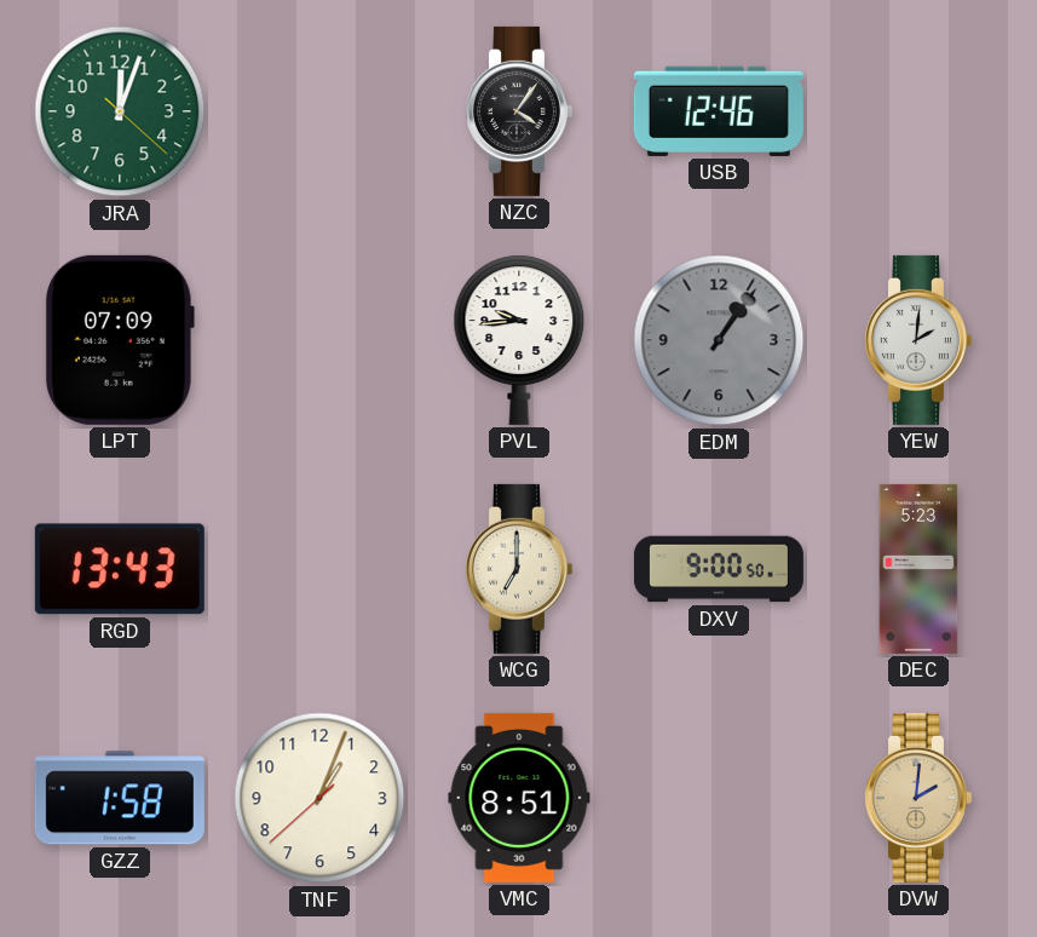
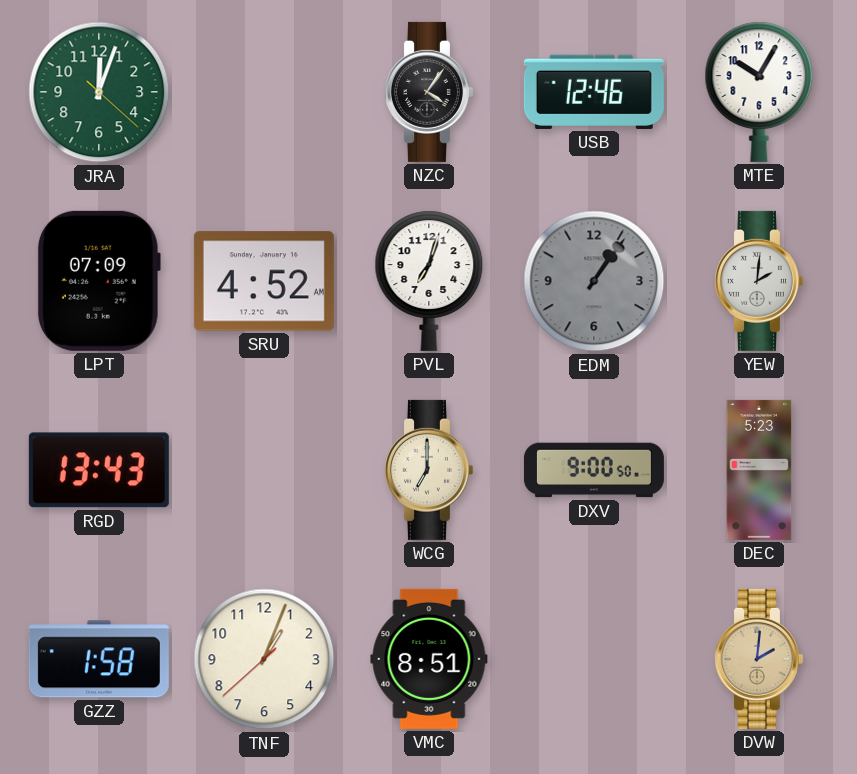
MTE: none -> 10:05 (759, 92)
SRU: none -> 4:52 (264, 281)
PVL: 9:44 -> 7:03 (429, 281)
